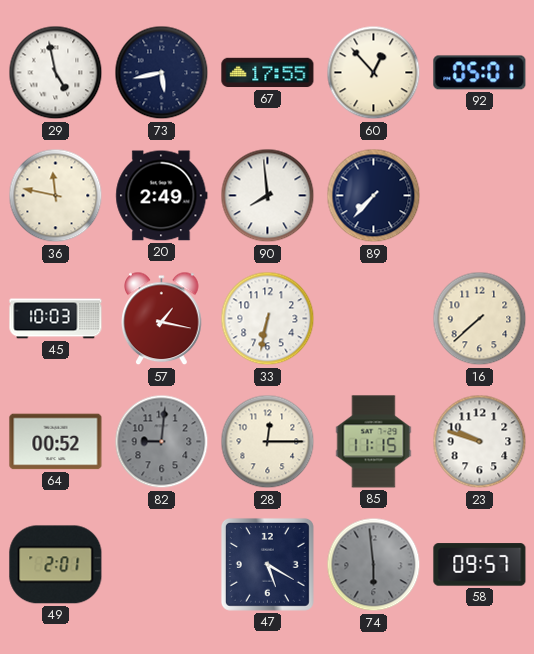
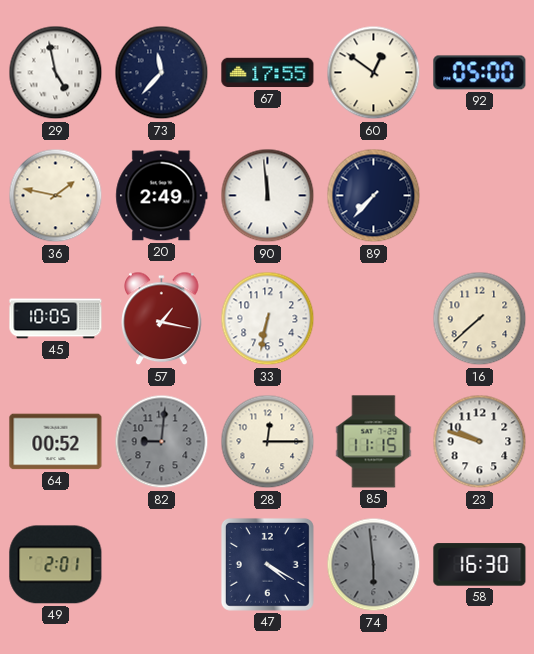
73: 5:43 -> 11:37 (162, 73)
60: 12:53 -> 12:51 (374, 73)
92: 05:01 -> 05:00 (480, 73)
36: 11:47 -> 1:47 (56, 196)
90: 7:59 -> 11:59 (268, 196)
45: 10:03 -> 10:05 (56, 319)
47: 5:20 -> 4:20 (267, 564)
58: 09:57 -> 16:30 (480, 565)
